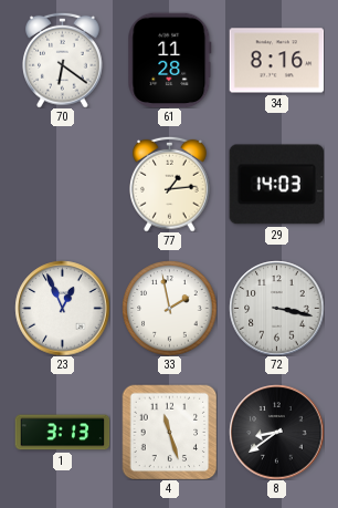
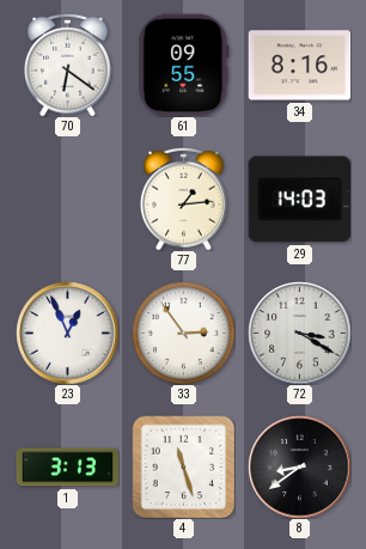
61: 11:28 -> 09:55 (184, 65)
33: 1:58 -> 2:54 (183, 333)
72: 3:17 -> 3:20 (299, 333)
